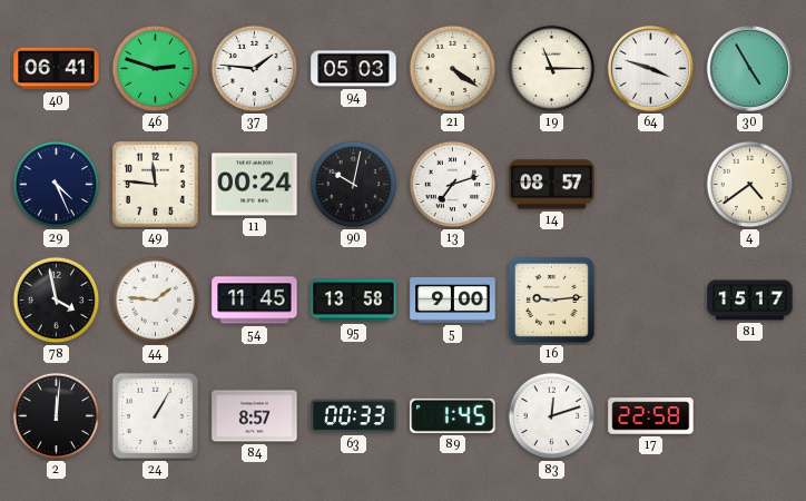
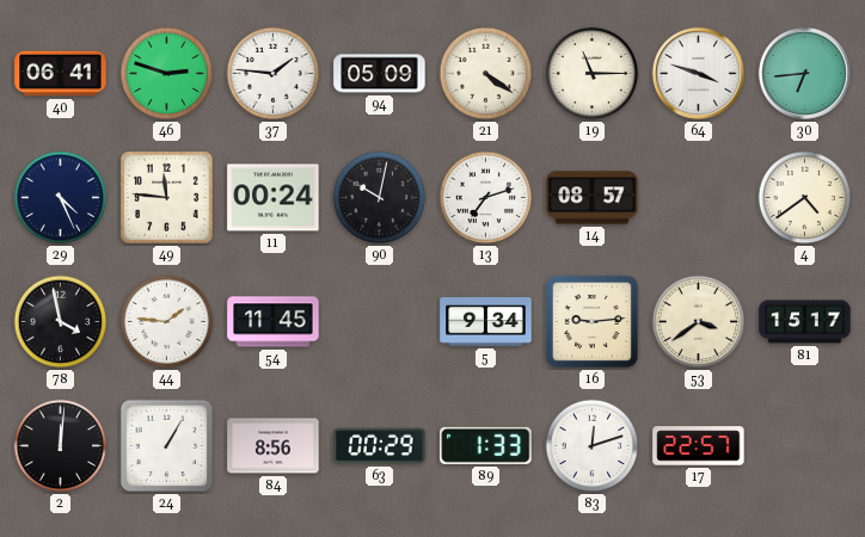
94: 05:03 -> 05:09 (380, 74)
30: 4:55 -> 6:44 (804, 73)
95: 13:58 -> none (354, 301)
5: 9:00 -> 9:34 (486, 322)
53: none -> 3:39 (699, 322)
84: 8:57 -> 8:56 (274, 446)
63: 00:33 -> 00:29 (380, 446)
89: 1:45 -> 1:33 (486, 445)
17: 22:58 -> 22:57 (699, 446)
